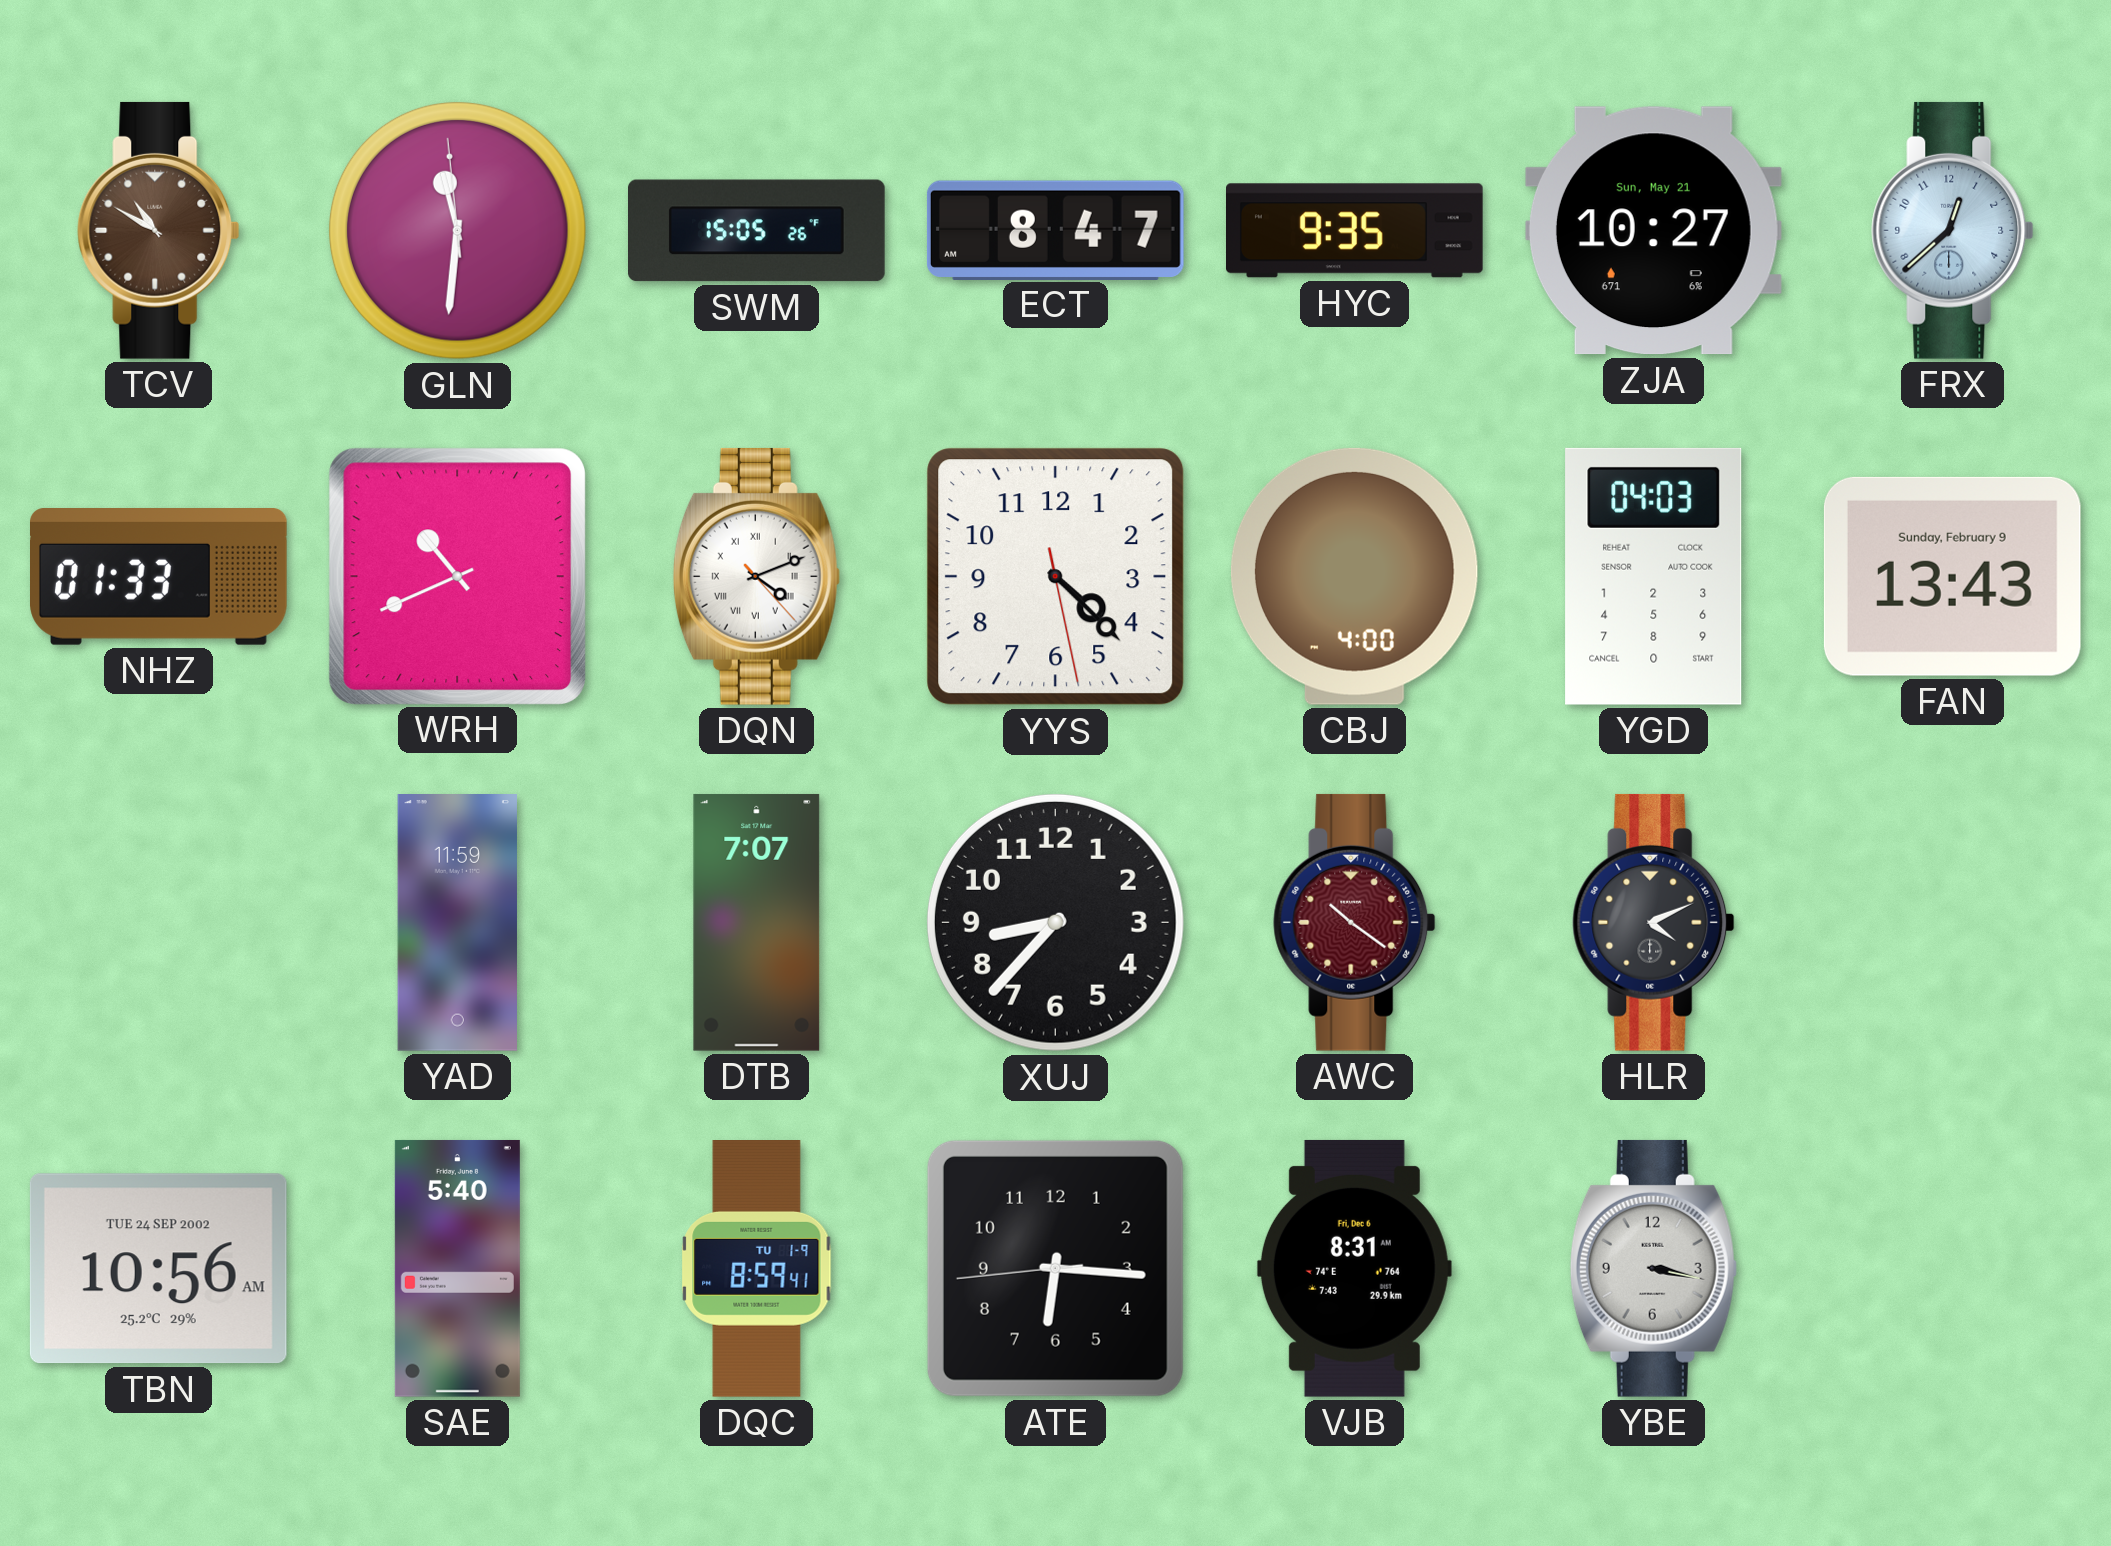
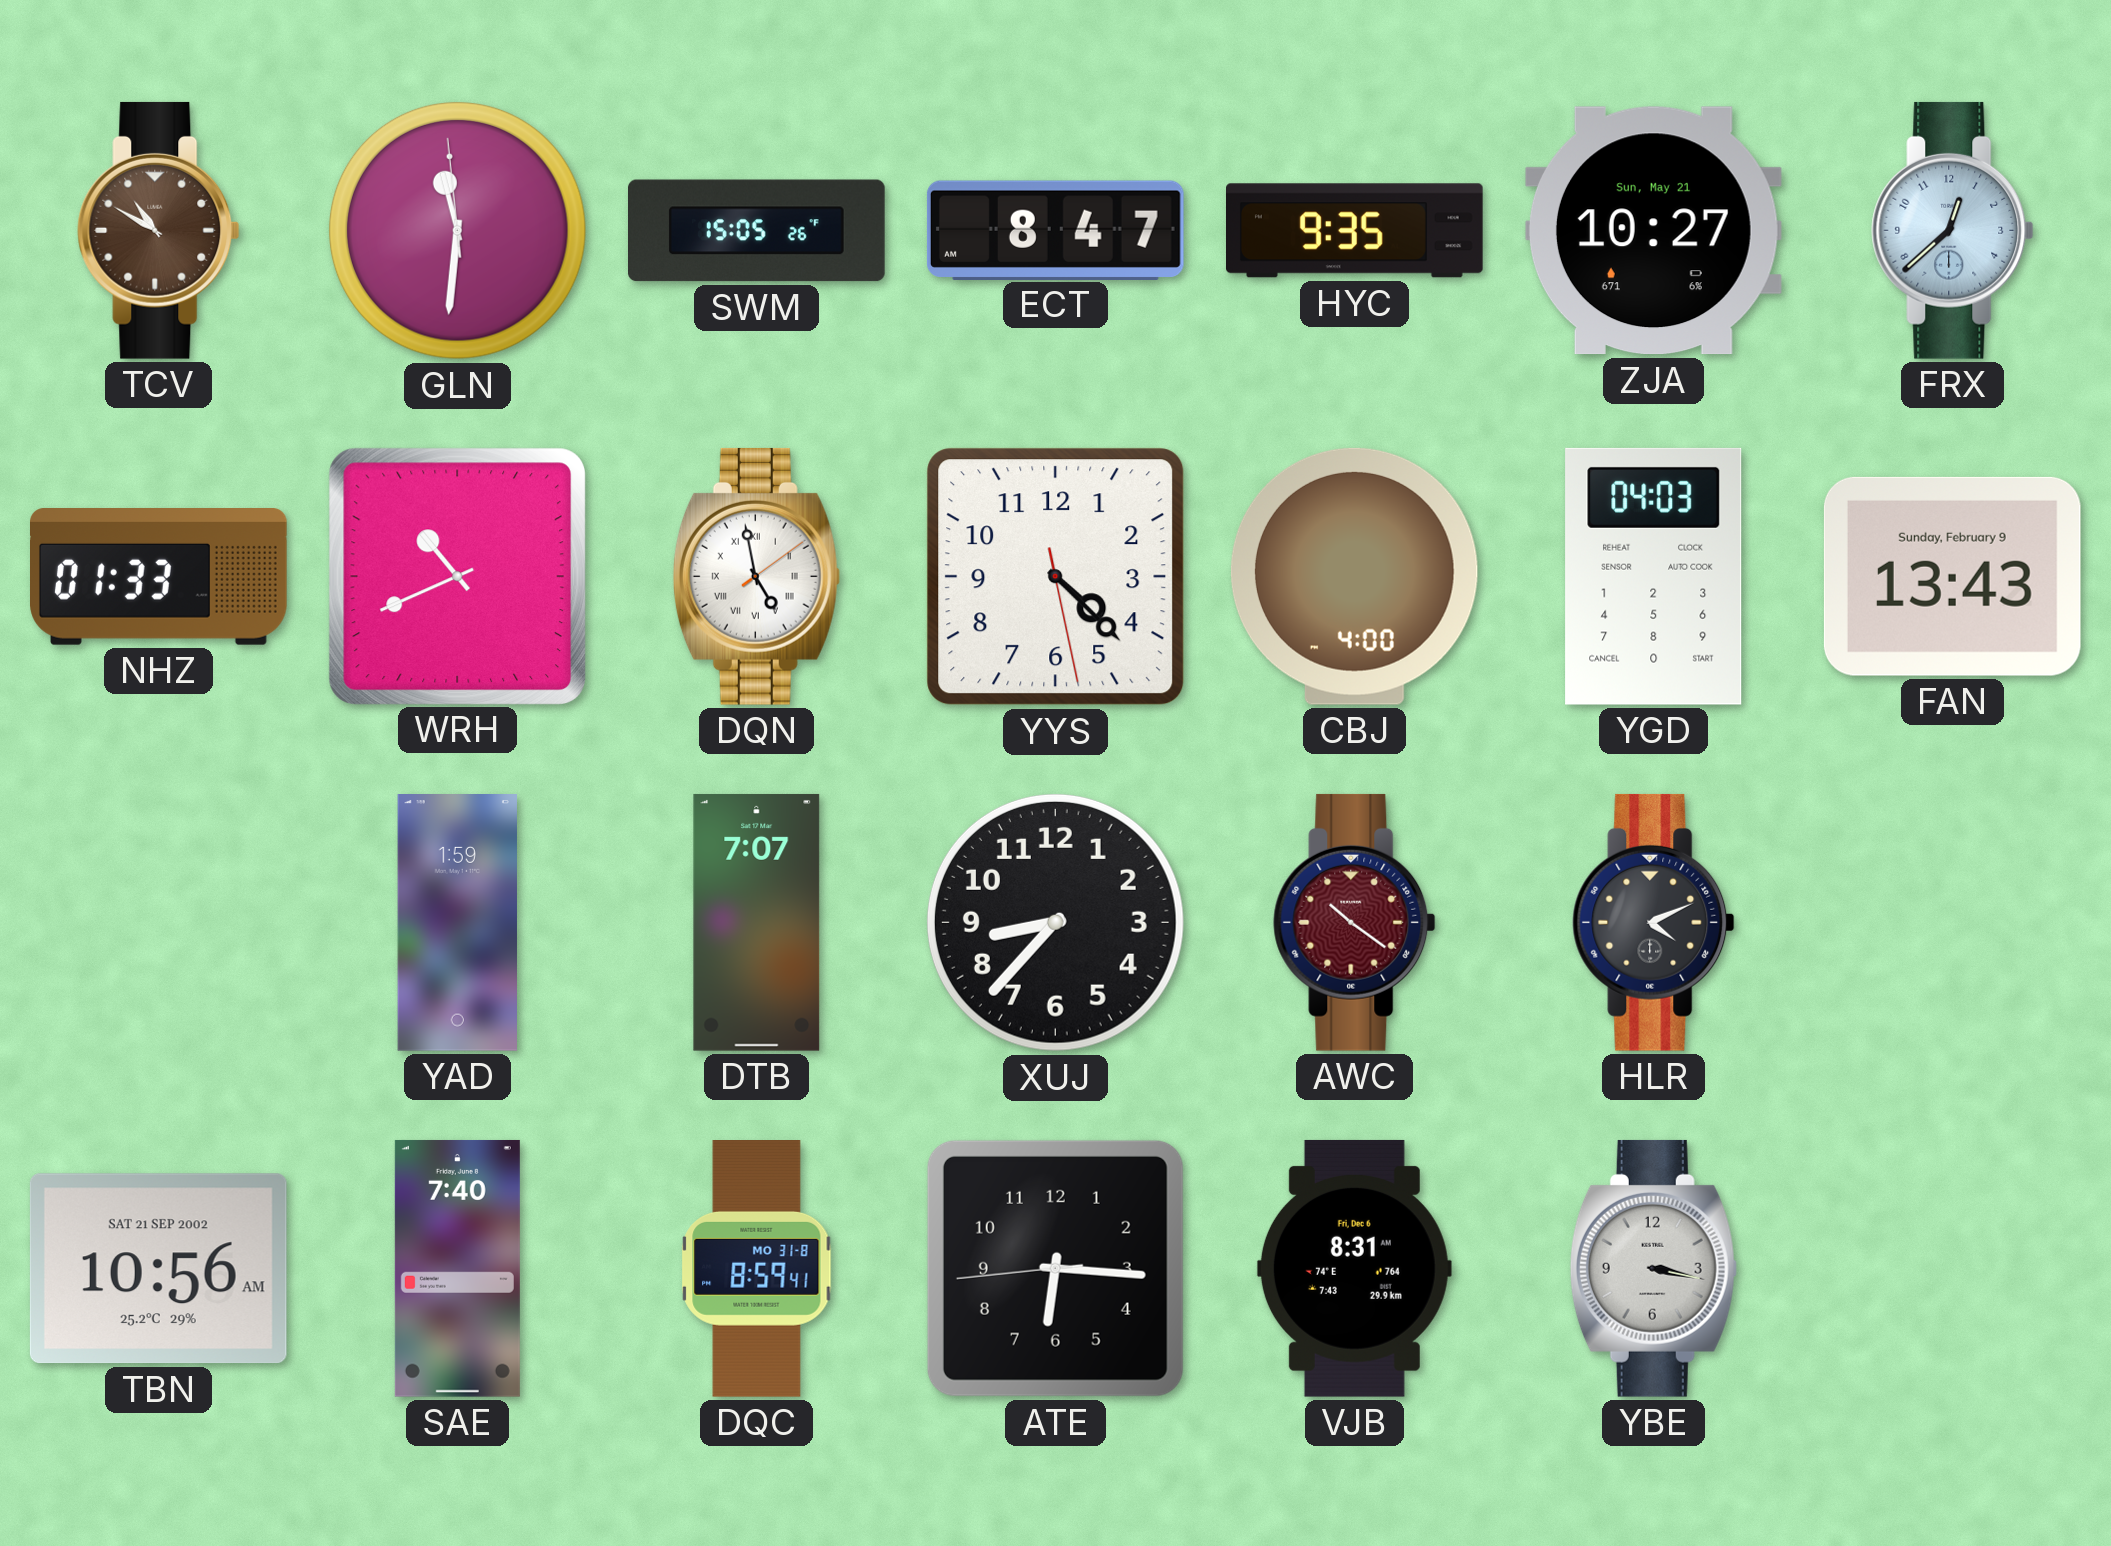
DQN: 4:11 -> 4:58 (756, 576)
YAD: 11:59 -> 1:59 (457, 923)
TBN date: TUE 24 SEP 2002 -> SAT 21 SEP 2002 (158, 1269)
SAE: 5:40 -> 7:40 (457, 1268)
DQC date: TU 1-9 -> MO 31-8 (757, 1269)
